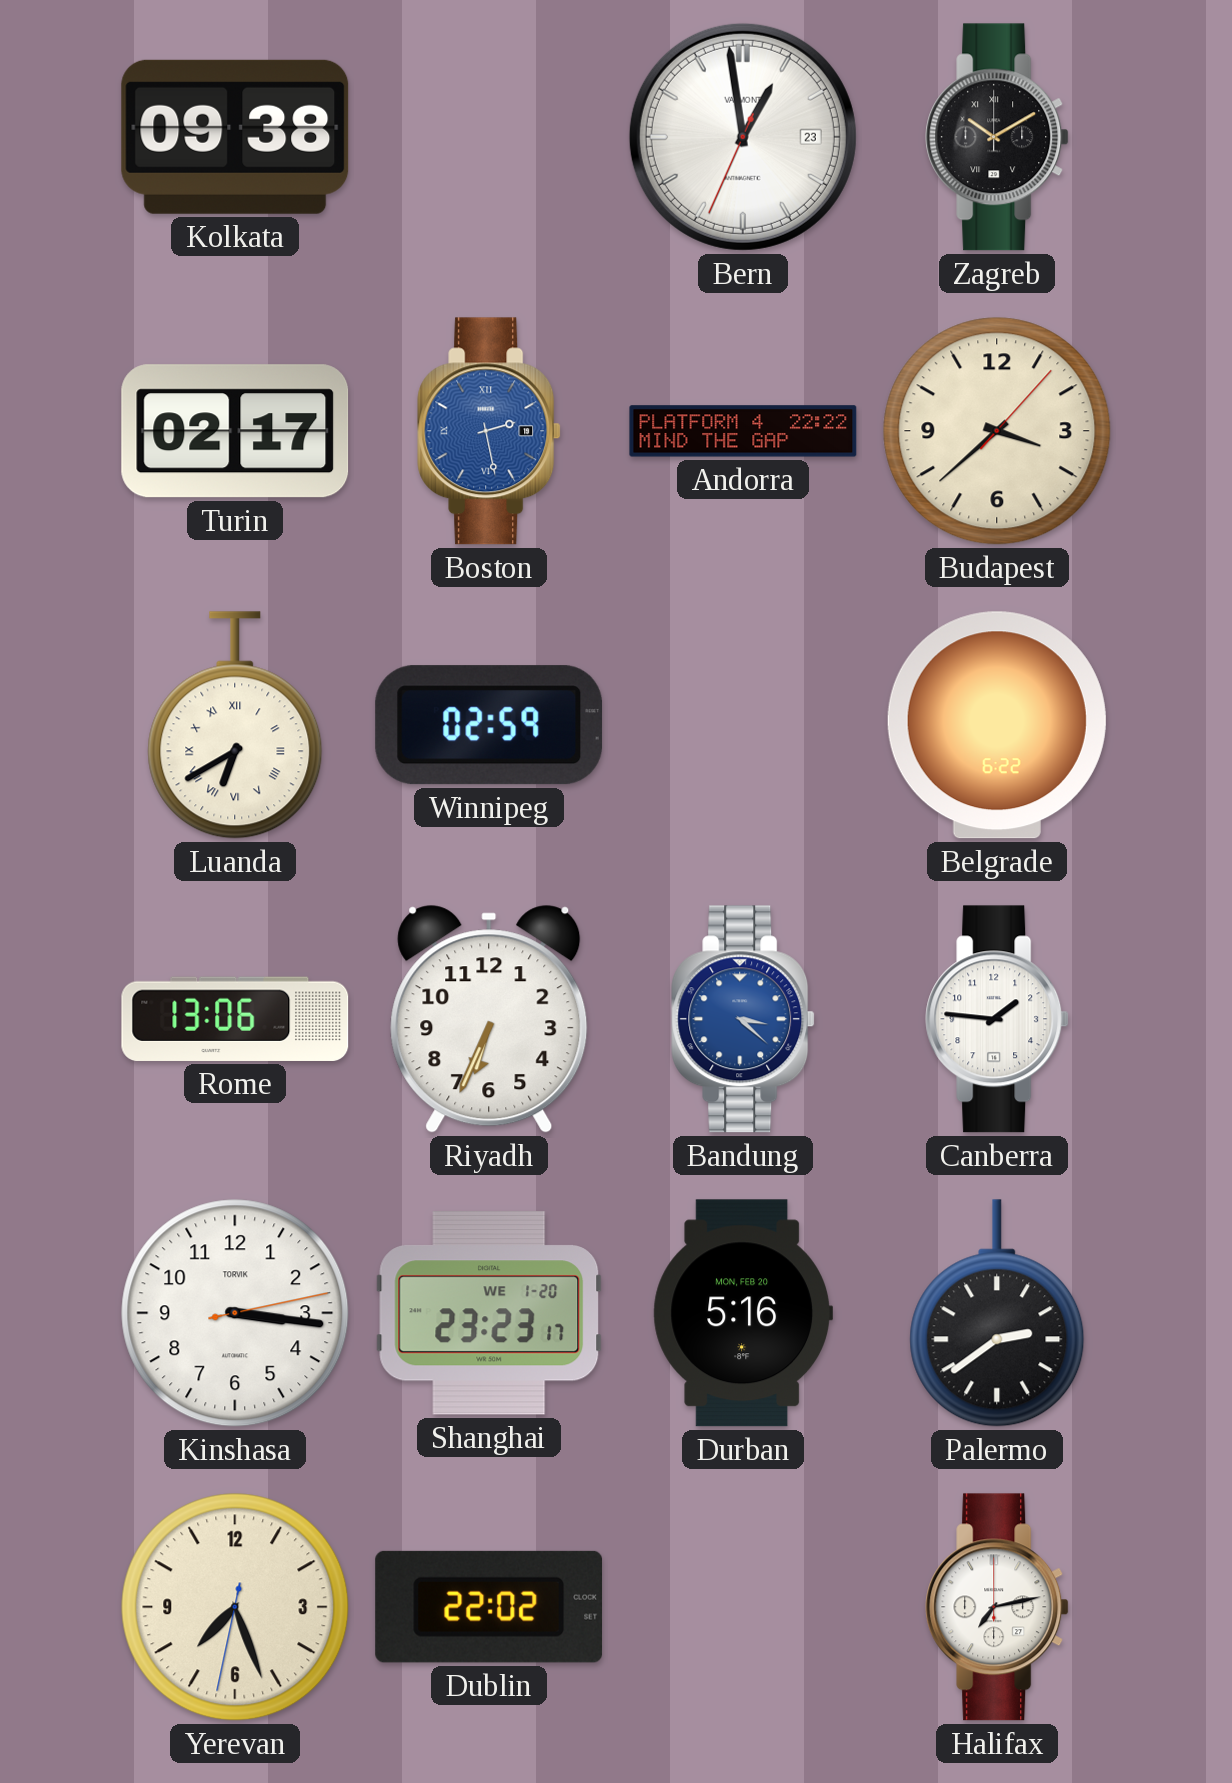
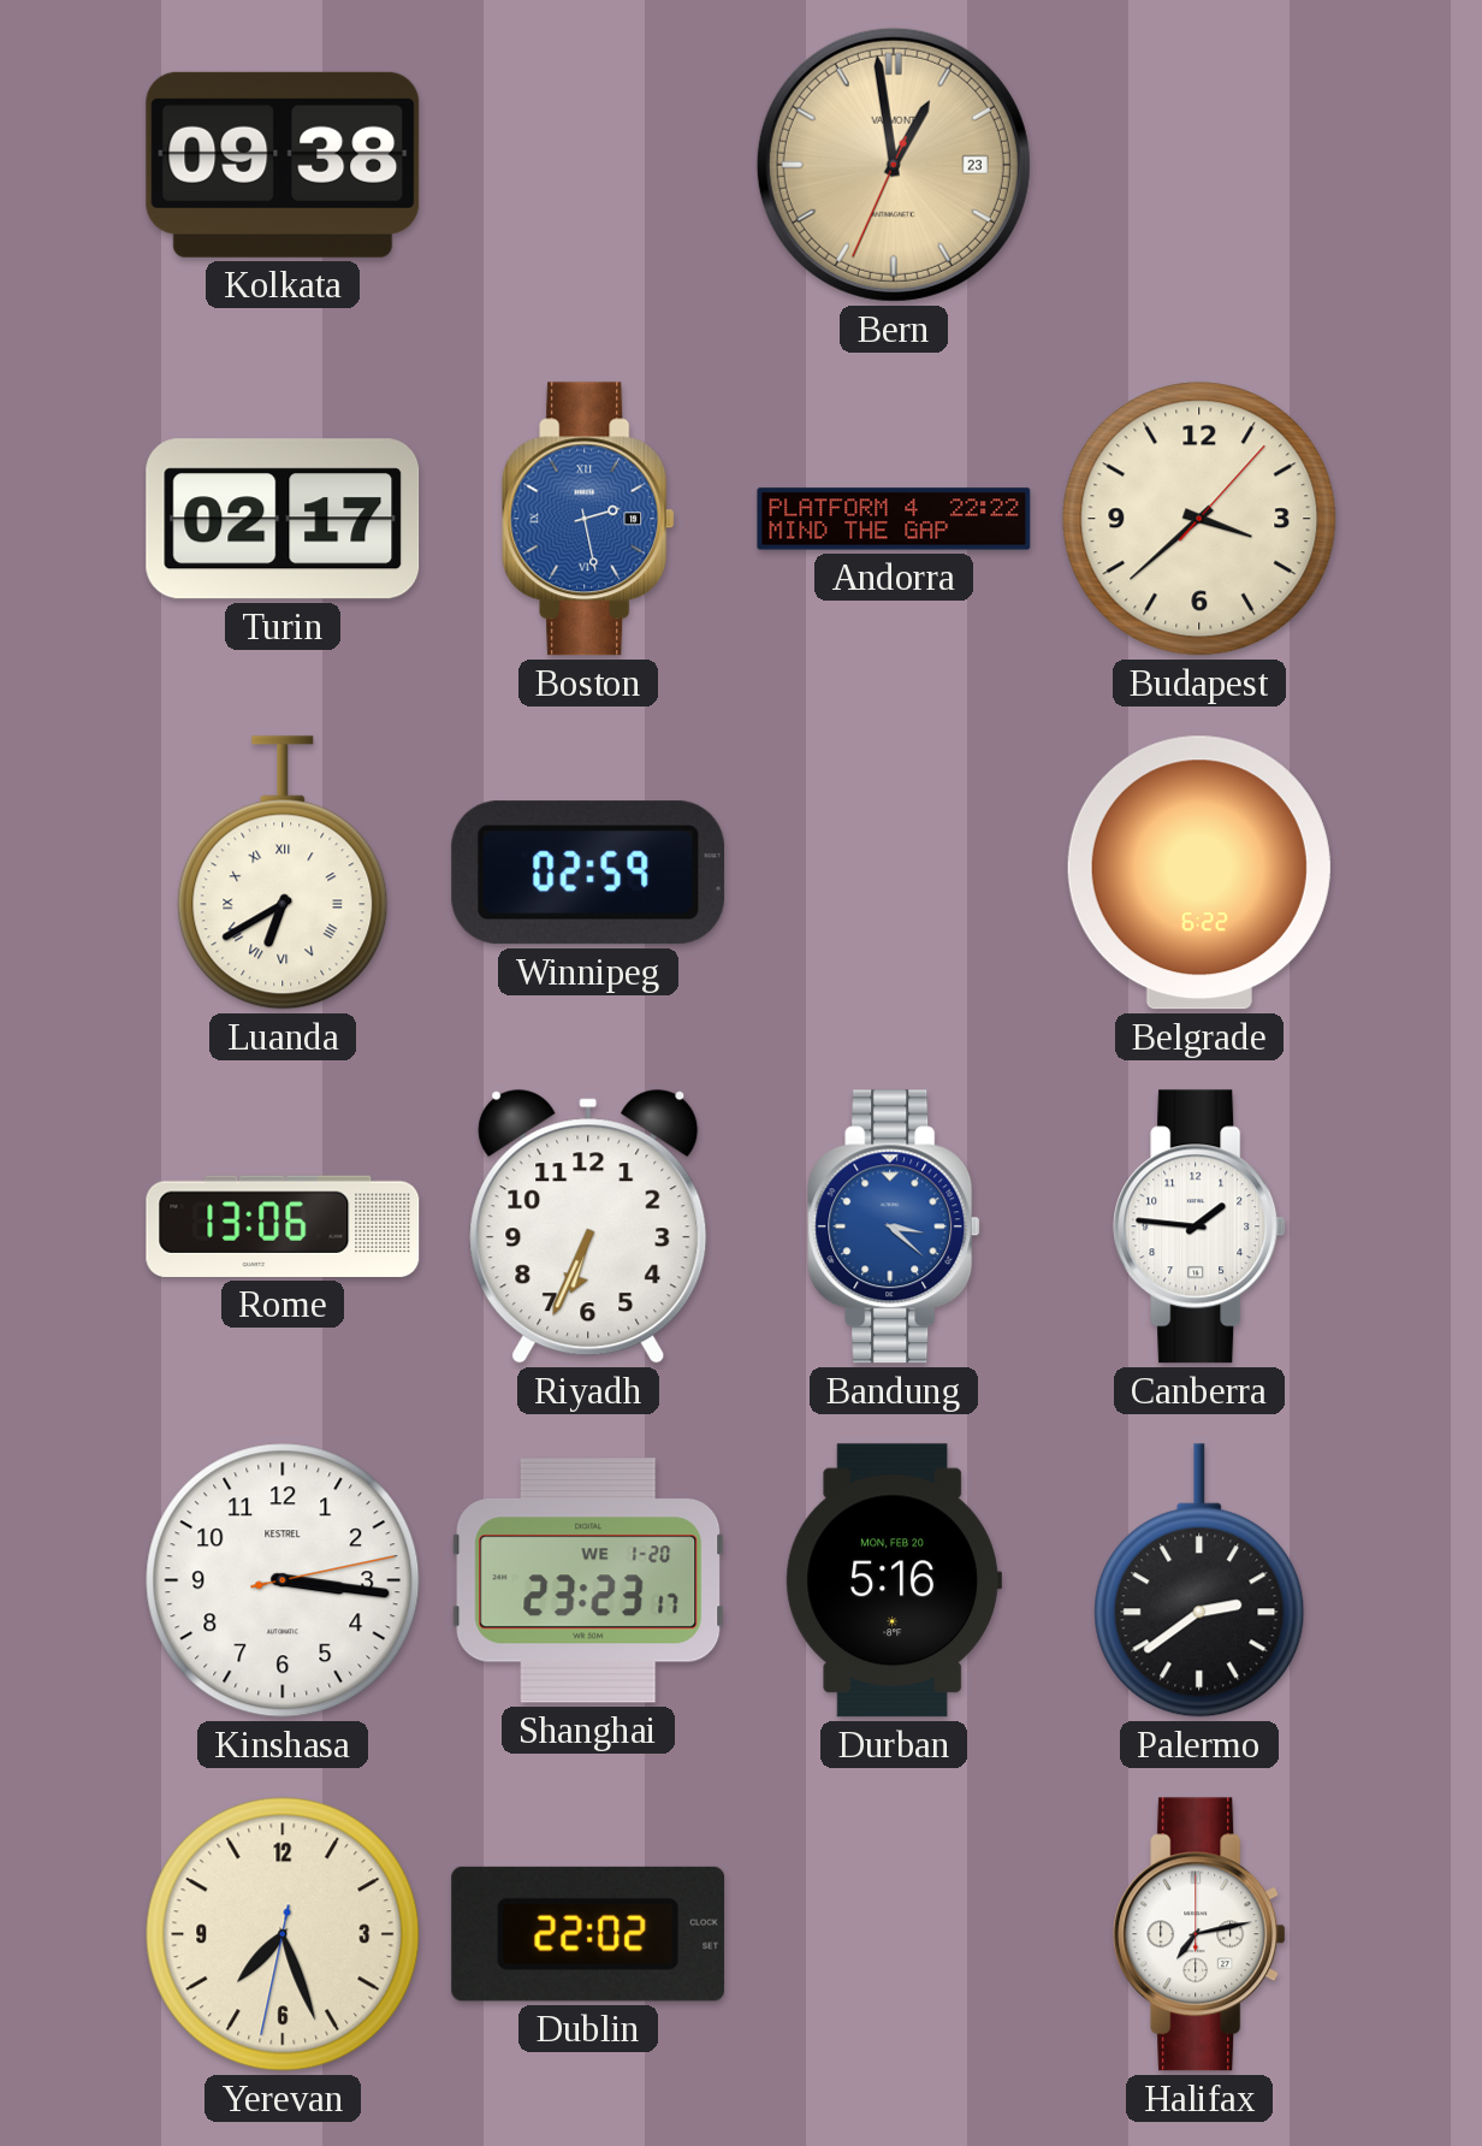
Bern dial: white -> champagne (894, 165)
Zagreb: 10:10 -> none (997, 137)
Kinshasa brand: TORVIK -> KESTREL (283, 1580)
